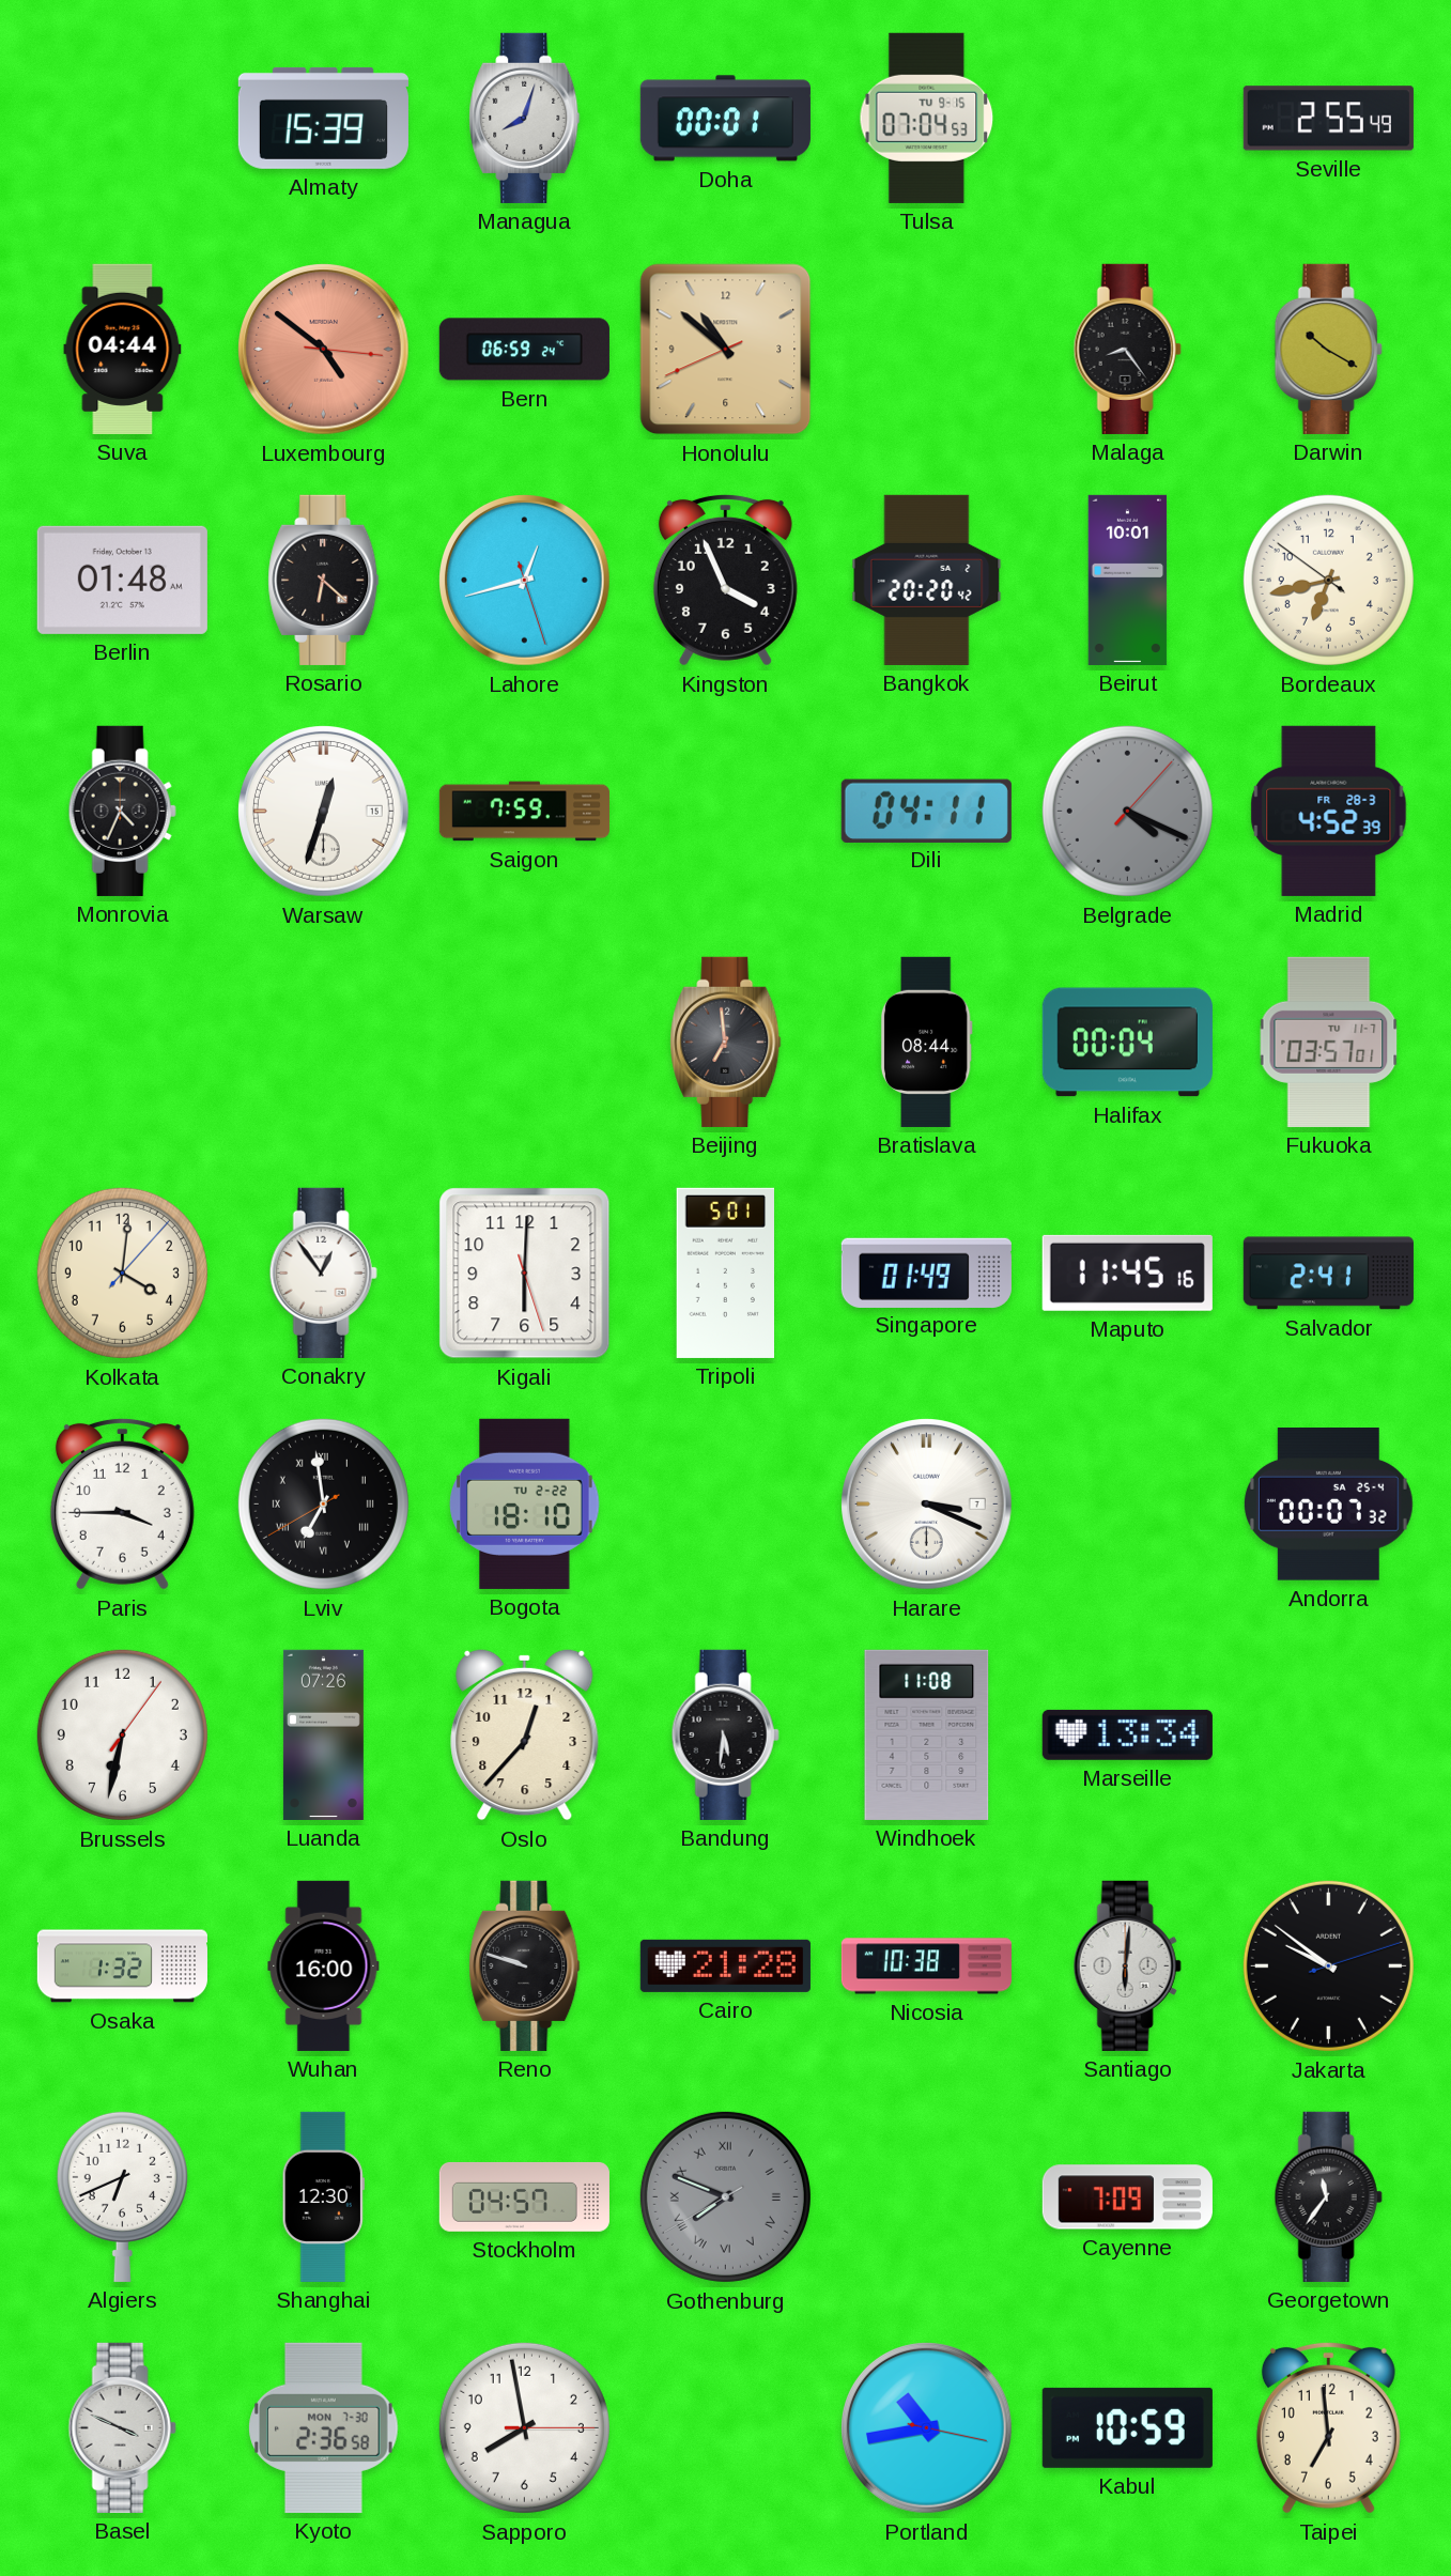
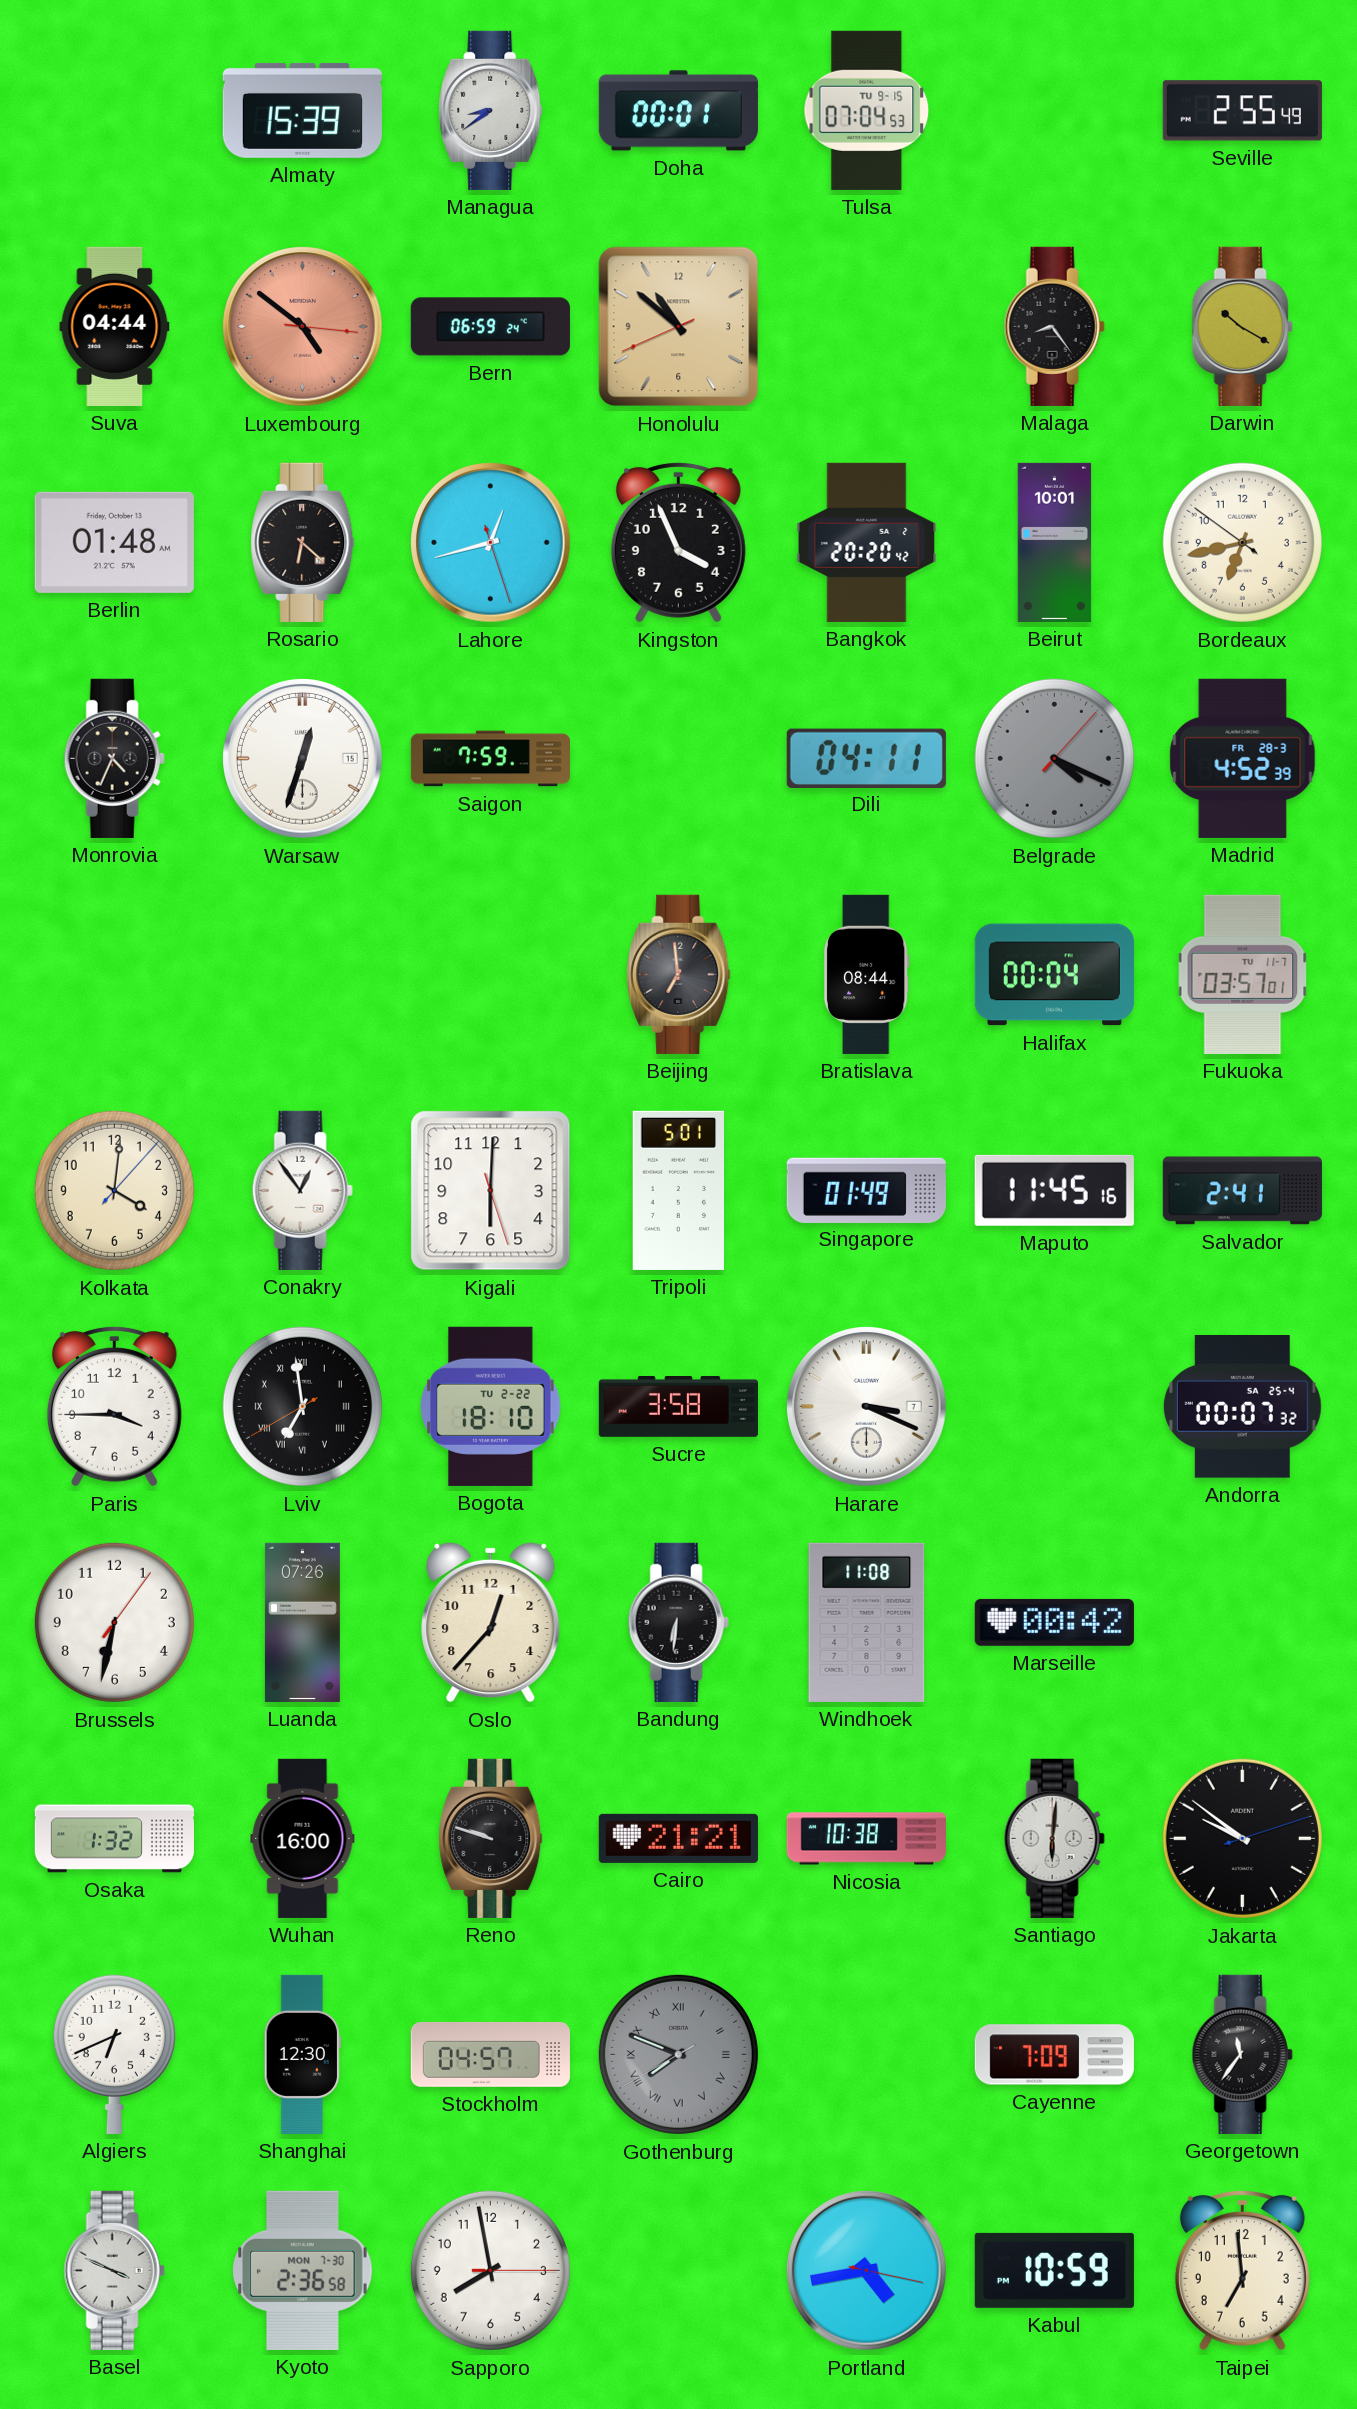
Managua: 8:03 -> 8:39 (491, 110)
Sucre: none -> 3:58 (678, 1407)
Bandung: 5:31 -> 6:31 (678, 1622)
Marseille: 13:34 -> 00:42 (1054, 1622)
Cairo: 21:28 -> 21:21 (678, 1838)
Portland: 10:43 -> 4:43 (867, 2271)
